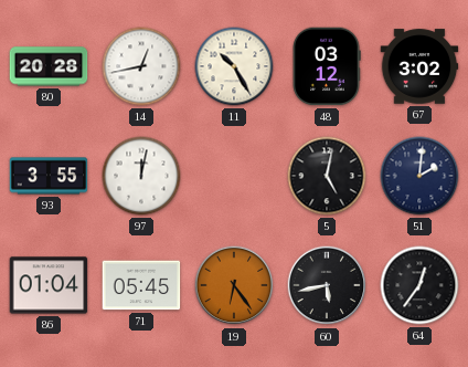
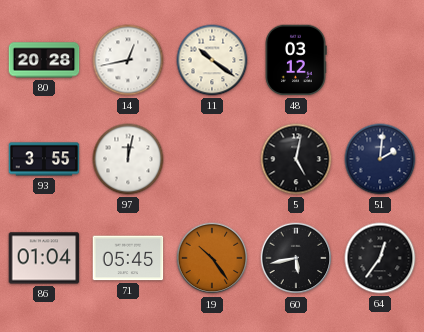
11: 10:25 -> 10:21 (212, 60)
67: 3:02 -> none (419, 66)
19: 6:24 -> 10:24 (212, 258)
